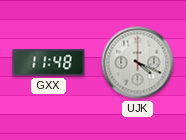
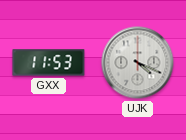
GXX: 11:48 -> 11:53 (49, 63)
